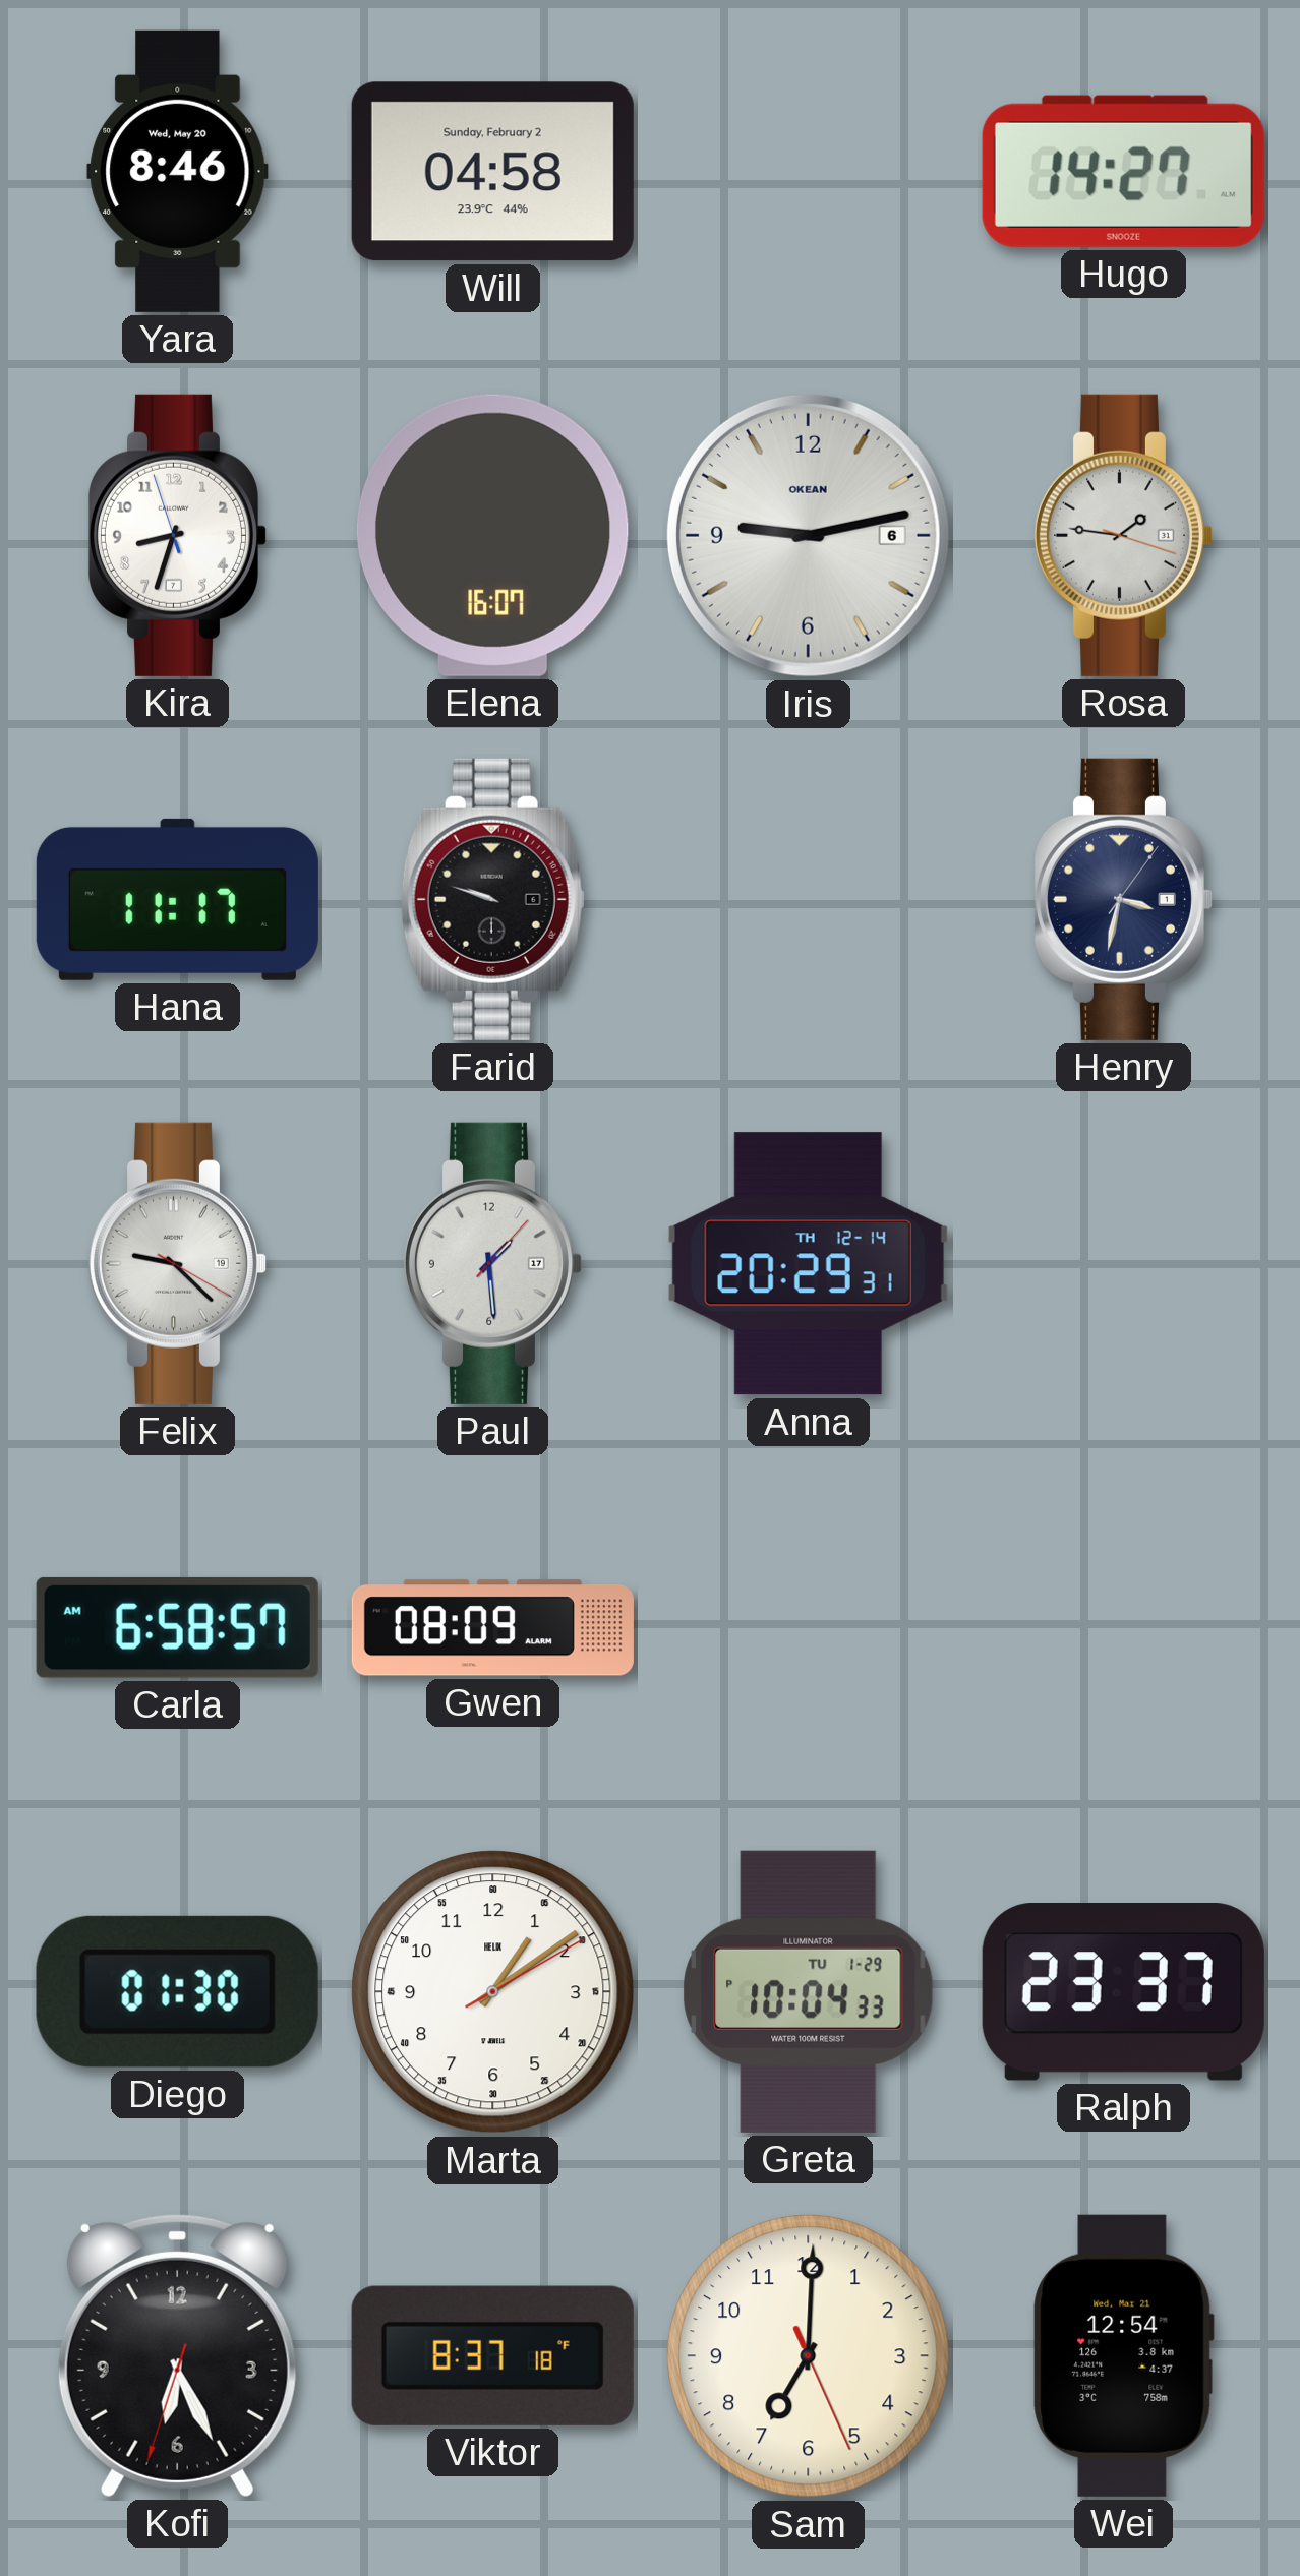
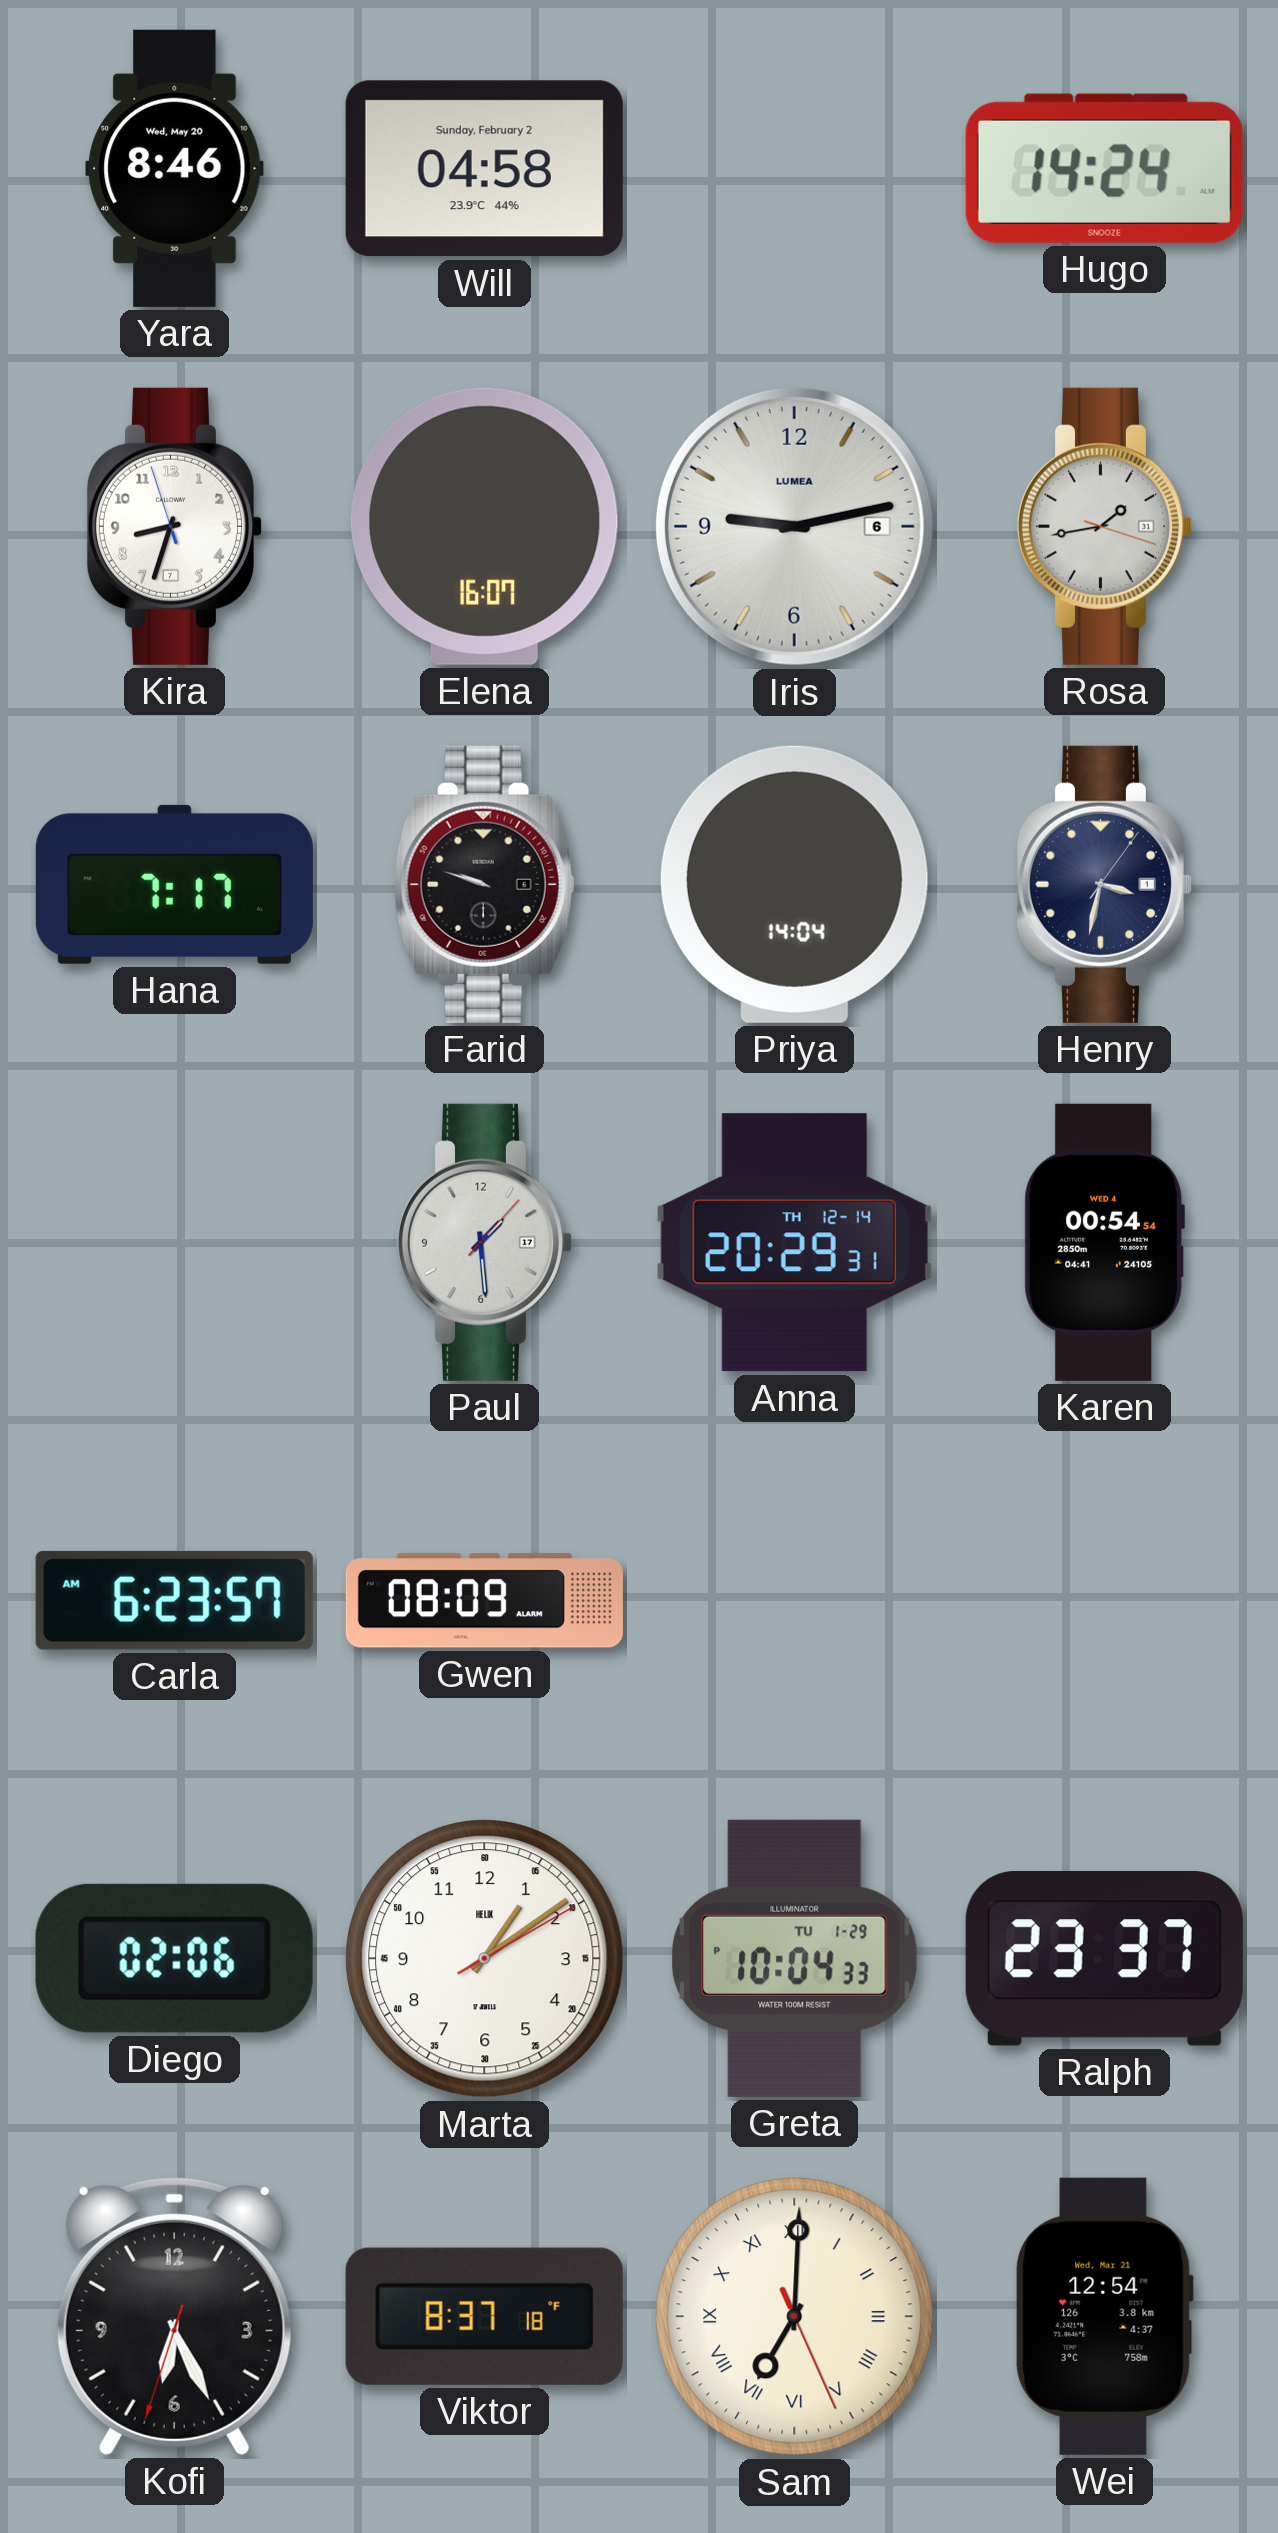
Hugo: 14:27 -> 14:24 (1104, 168)
Iris brand: OKEAN -> LUMEA (794, 526)
Rosa: 1:46 -> 1:43 (1104, 526)
Hana: 11:17 -> 7:17 (174, 884)
Priya: none -> 14:04 (794, 884)
Felix: 9:22 -> none (177, 1263)
Karen: none -> 00:54 (1104, 1242)
Carla: 6:58 -> 6:23 (174, 1600)
Diego: 01:30 -> 02:06 (174, 1958)
Sam numerals: Arabic -> Roman (795, 2317)
